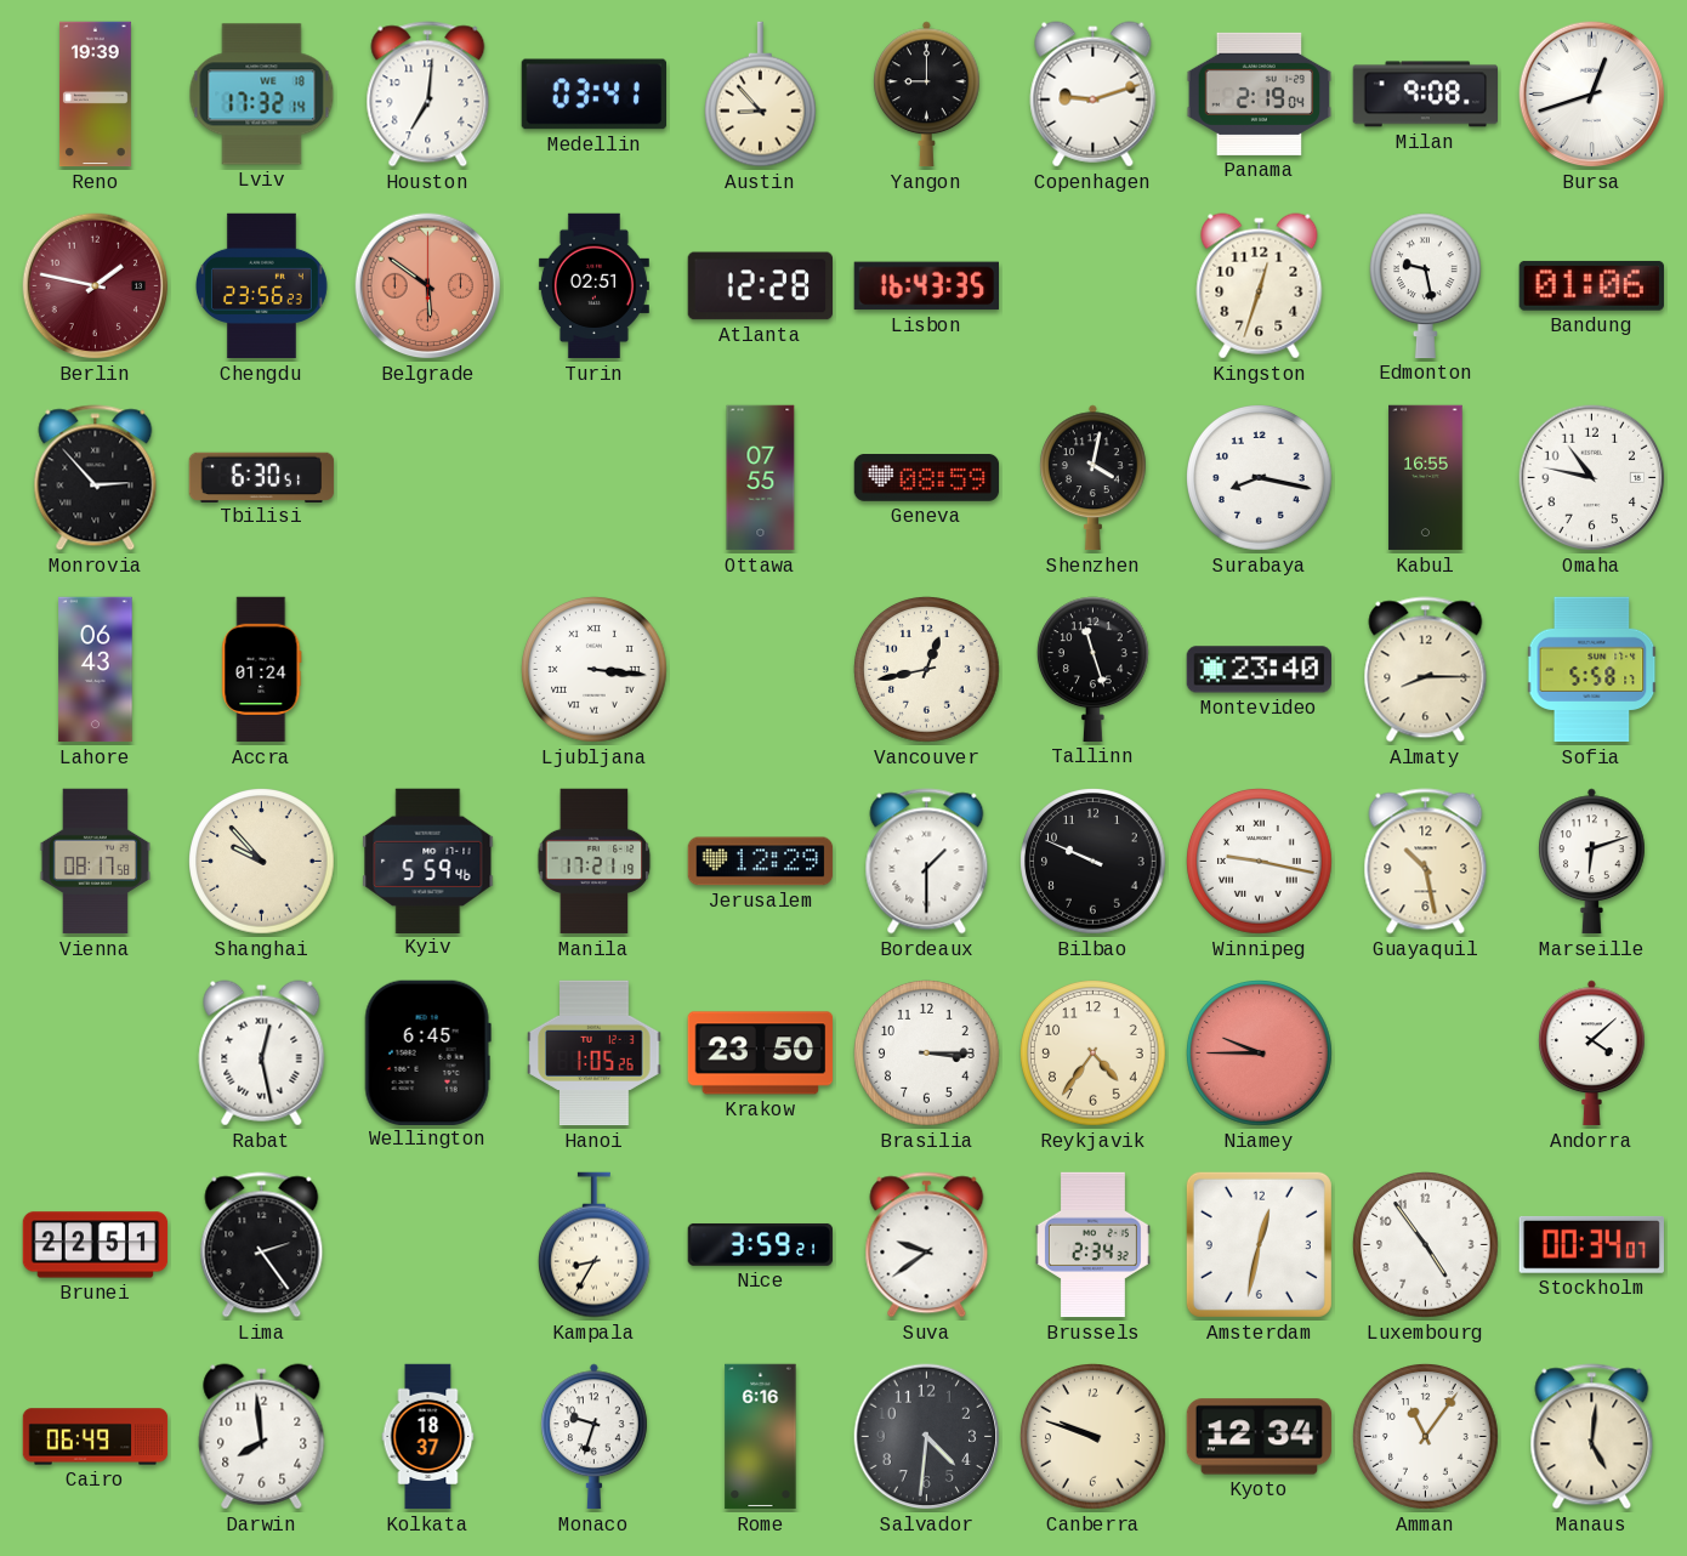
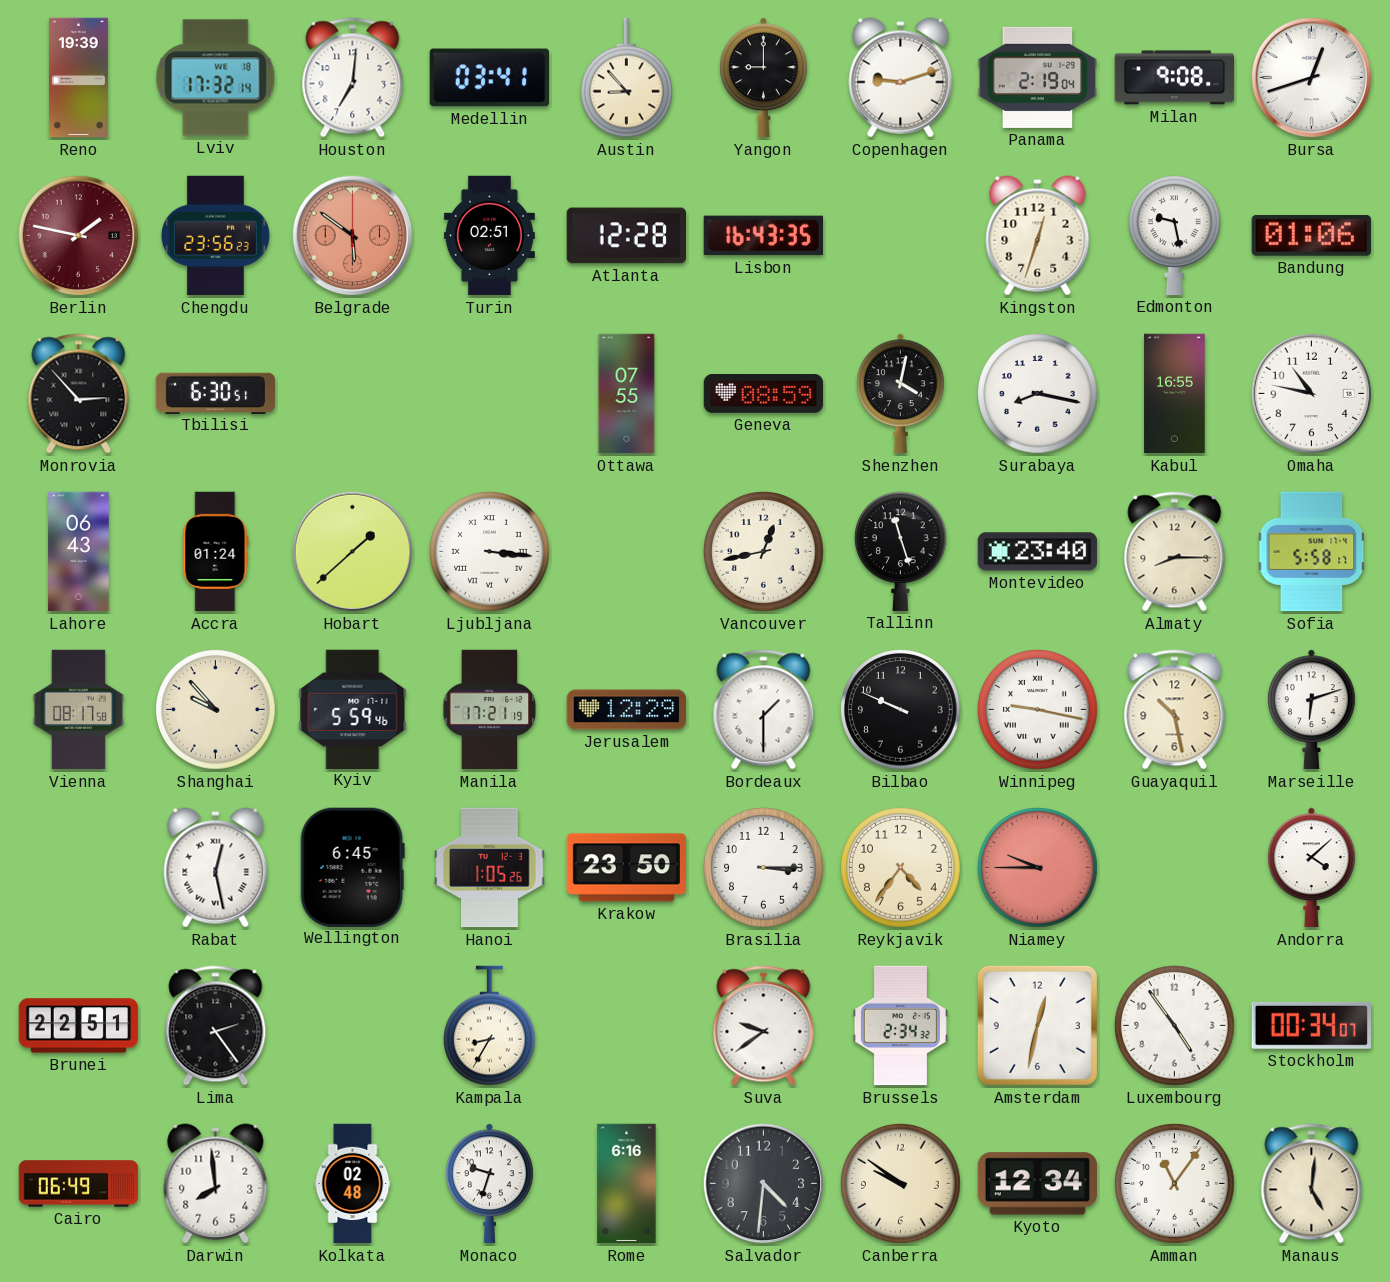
Hobart: none -> 1:38 (353, 552)
Nice: 3:59 -> none (760, 1244)
Kolkata: 18:37 -> 02:48 (353, 1184)
Canberra: 9:48 -> 9:51 (901, 1184)
